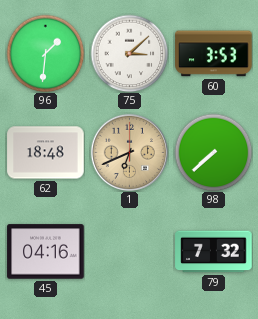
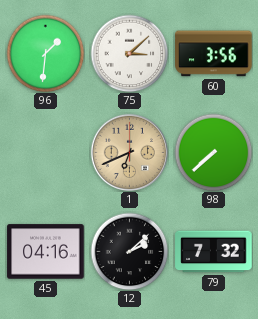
60: 3:53 -> 3:56 (214, 54)
62: 18:48 -> none (46, 153)
12: none -> 2:08 (129, 251)
